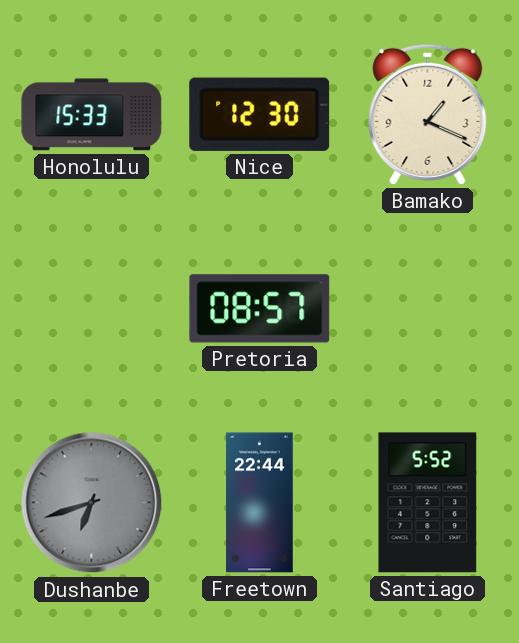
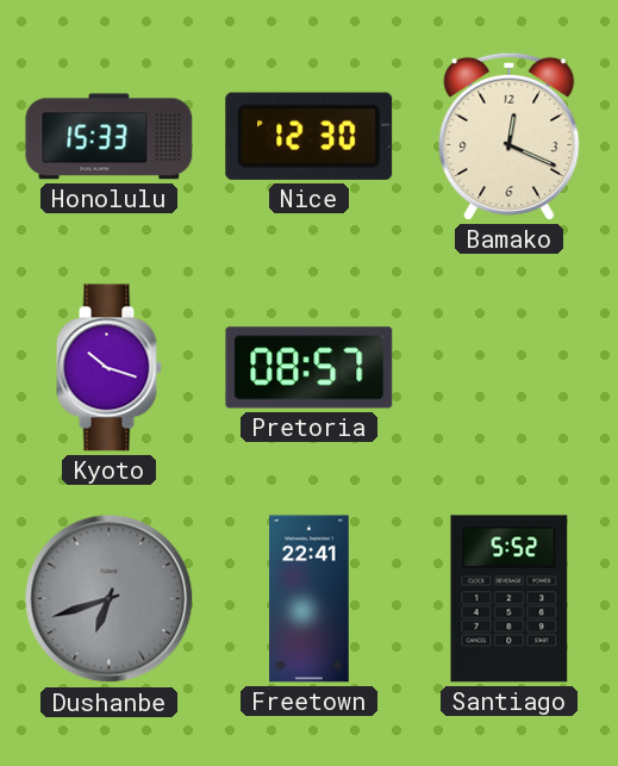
Bamako: 1:19 -> 12:19 (510, 136)
Kyoto: none -> 10:18 (108, 368)
Freetown: 22:44 -> 22:41 (310, 599)
